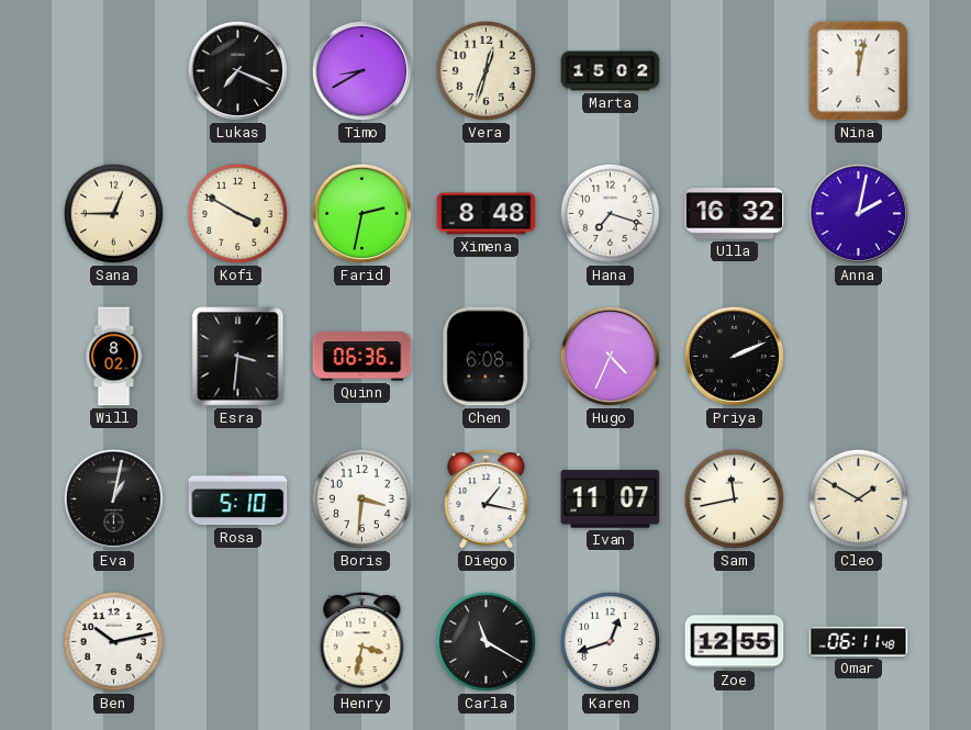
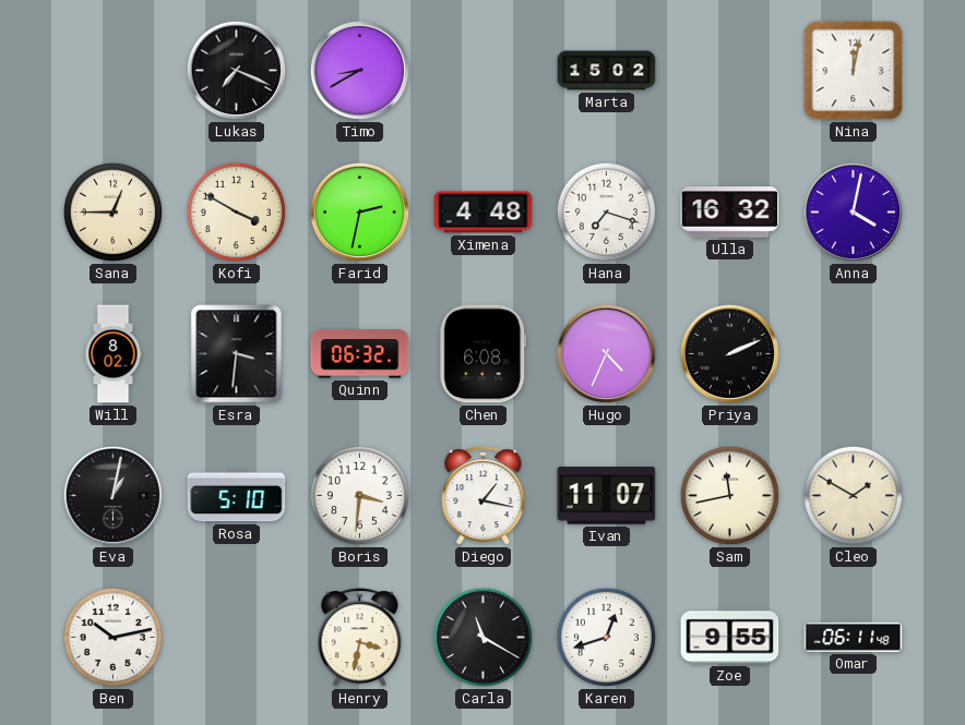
Vera: 12:33 -> none (486, 70)
Ximena: 8:48 -> 4:48 (484, 213)
Anna: 2:02 -> 4:02 (853, 212)
Quinn: 06:36 -> 06:32 (360, 354)
Zoe: 12:55 -> 9:55 (730, 638)
